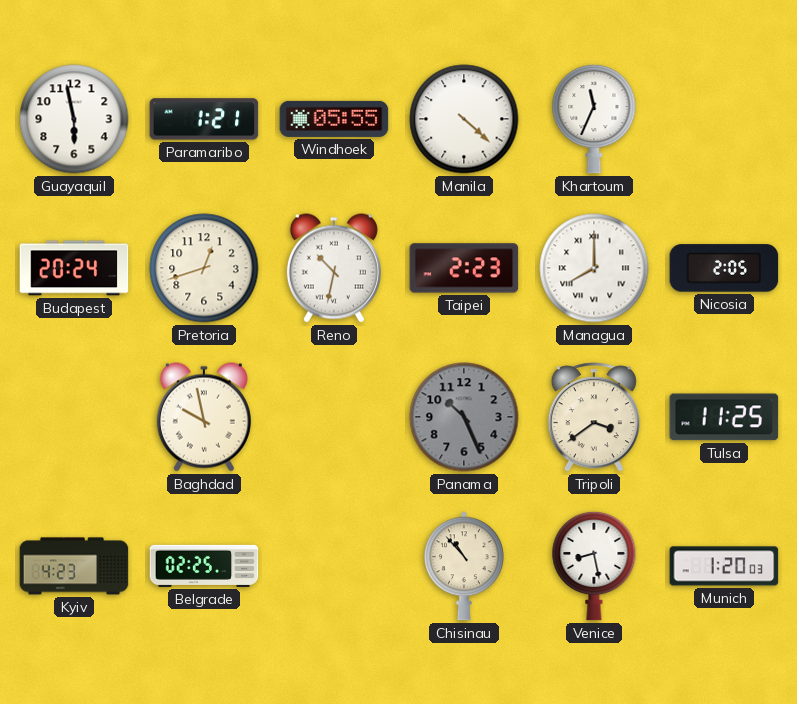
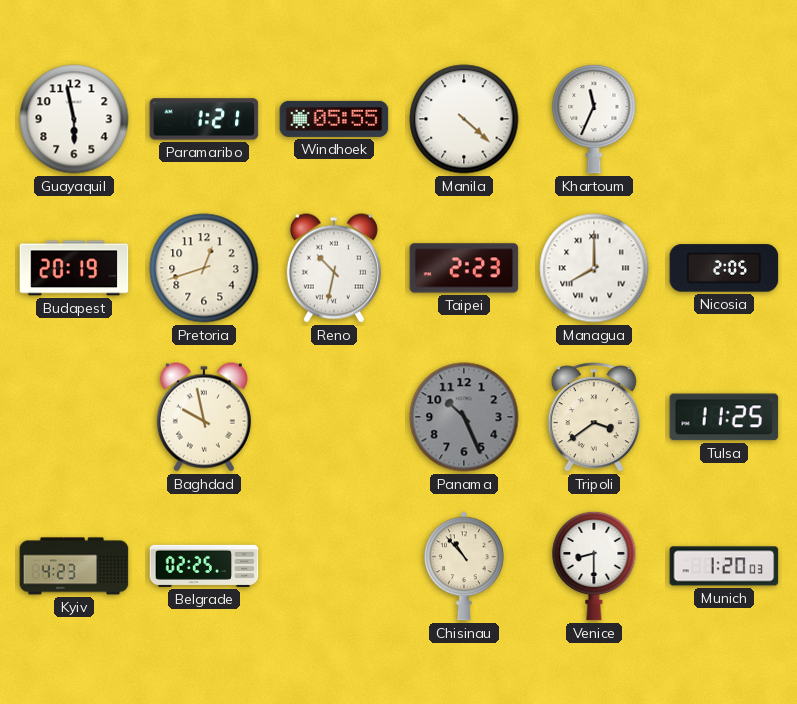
Budapest: 20:24 -> 20:19 (74, 268)
Venice: 8:28 -> 8:30 (594, 566)
